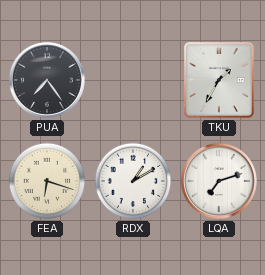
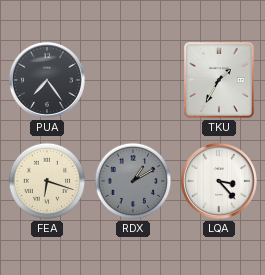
RDX dial: white -> grey (133, 181)
LQA: 7:12 -> 3:23 (219, 181)
